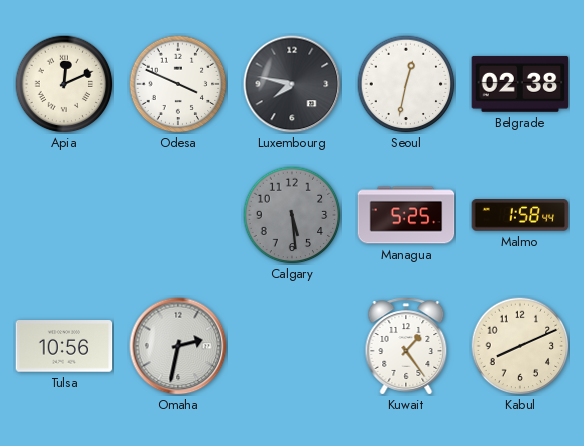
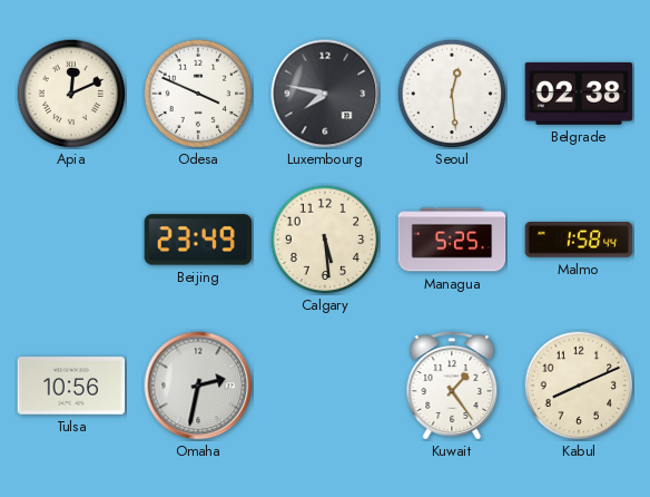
Seoul: 12:32 -> 12:29 (452, 94)
Beijing: none -> 23:49 (198, 240)
Calgary dial: grey -> cream (325, 240)
